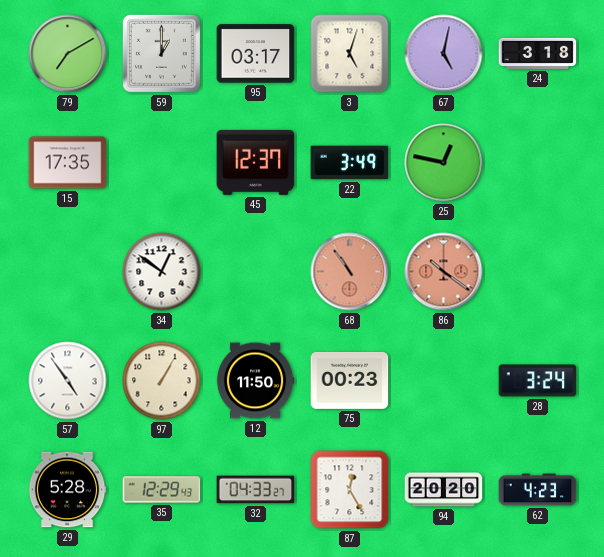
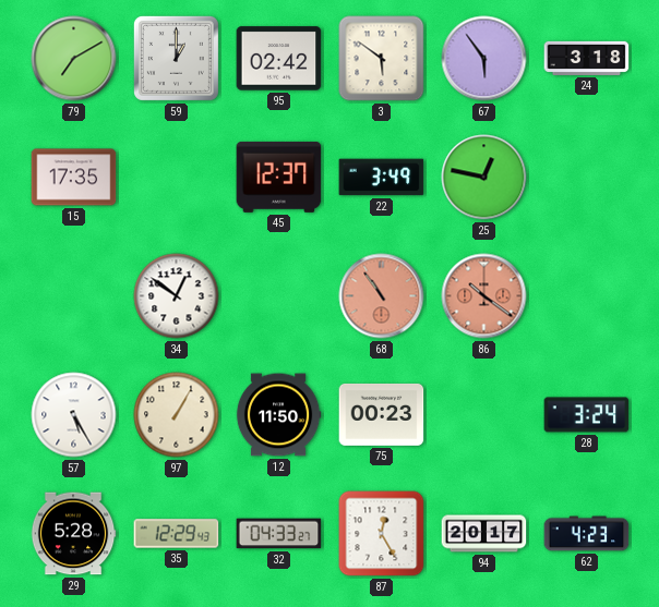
95: 03:17 -> 02:42 (279, 59)
3: 5:03 -> 5:51 (382, 59)
67: 5:02 -> 5:54 (484, 59)
57: 4:54 -> 5:25 (74, 415)
94: 20:20 -> 20:17 (484, 534)
